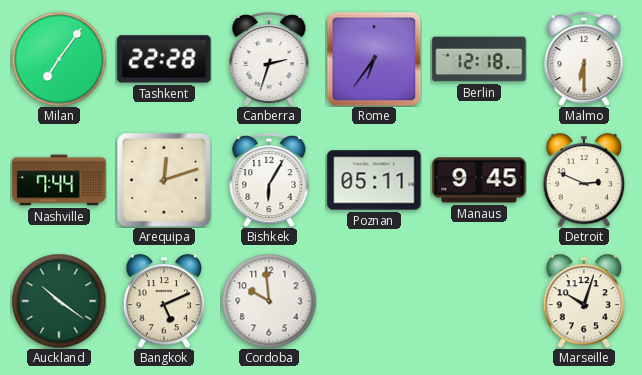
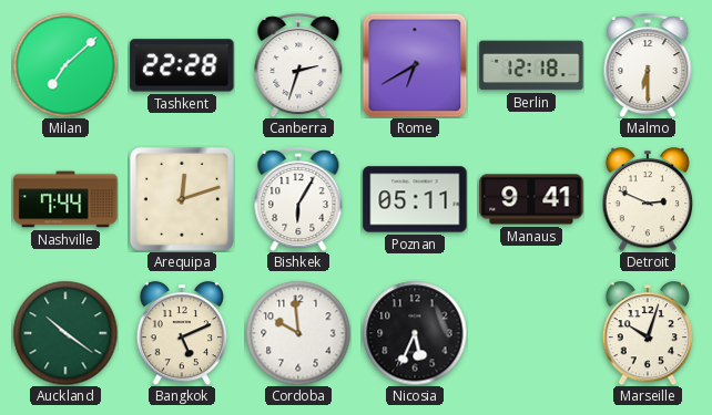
Milan: 7:06 -> 7:08 (65, 65)
Rome: 6:36 -> 6:40 (415, 65)
Manaus: 9:45 -> 9:41 (531, 199)
Nicosia: none -> 5:34 (415, 333)
